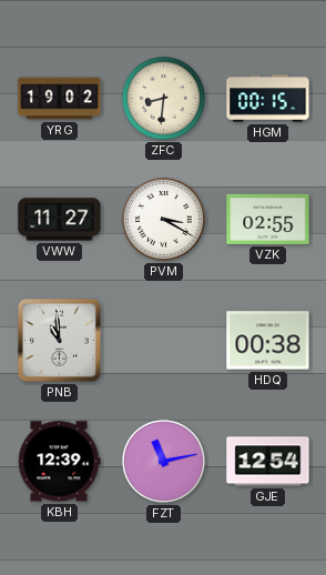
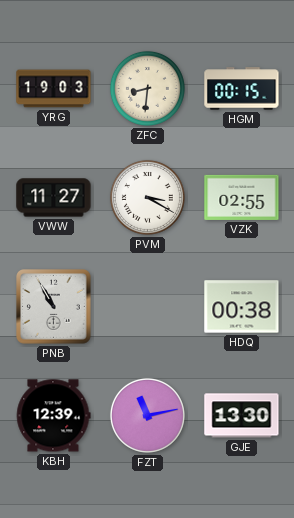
YRG: 19:02 -> 19:03 (54, 89)
PNB: 10:59 -> 10:55 (54, 307)
GJE: 12:54 -> 13:30 (242, 416)
